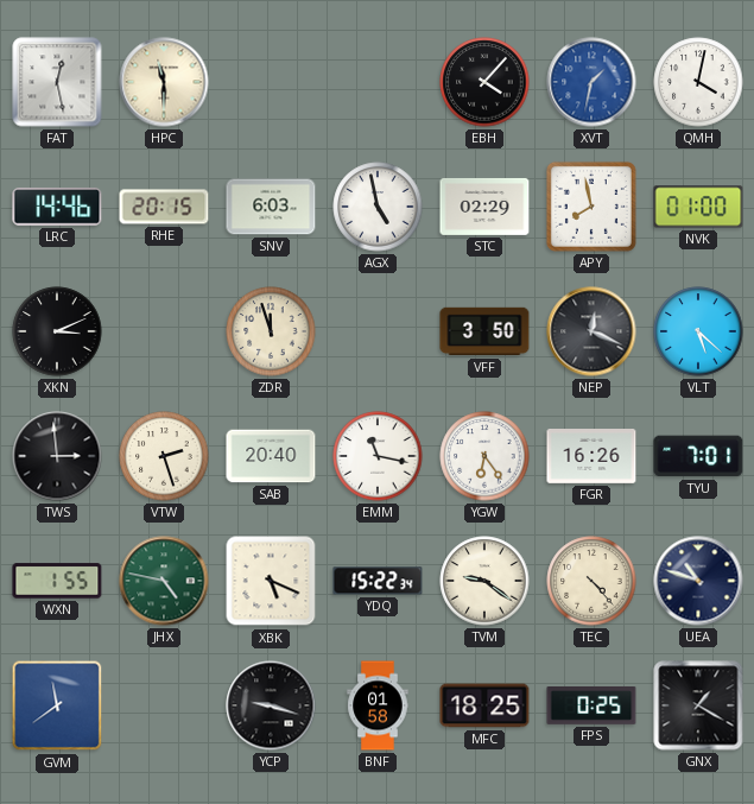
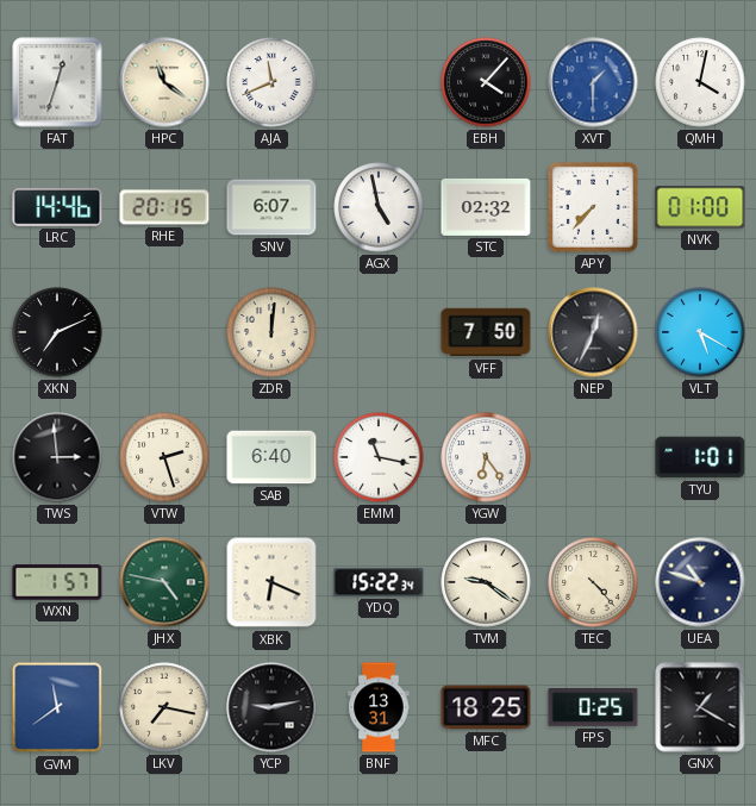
FAT: 12:28 -> 12:33 (57, 82)
HPC: 11:30 -> 11:21 (164, 82)
AJA: none -> 11:41 (271, 82)
XVT: 1:32 -> 1:30 (593, 82)
SNV: 6:03 -> 6:07 (271, 207)
STC: 02:29 -> 02:32 (486, 207)
APY: 7:58 -> 7:37 (593, 207)
XKN: 3:11 -> 7:11 (57, 332)
ZDR: 11:57 -> 12:01 (271, 332)
VFF: 3:50 -> 7:50 (486, 332)
NEP: 12:19 -> 12:34 (593, 332)
VLT: 5:22 -> 5:20 (700, 332)
SAB: 20:40 -> 6:40 (271, 457)
FGR: 16:26 -> none (591, 457)
TYU: 7:01 -> 1:01 (700, 457)
WXN: 1:55 -> 1:57 (57, 582)
XBK: 5:19 -> 6:19 (271, 582)
LKV: none -> 7:17 (164, 707)
YCP: 9:18 -> 9:13 (271, 707)
BNF: 01:58 -> 13:31 (379, 707)
